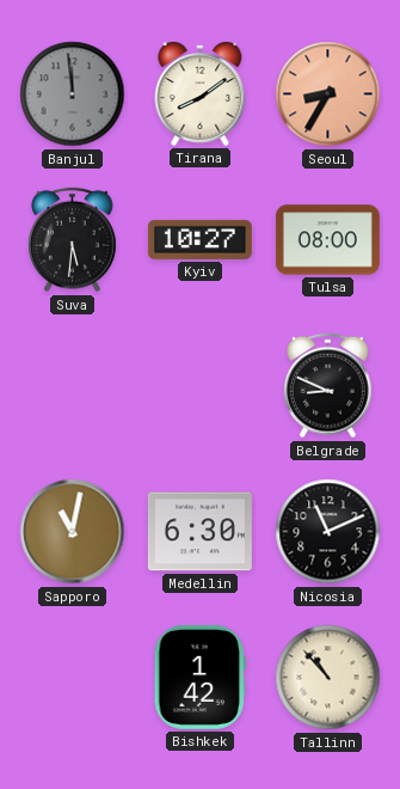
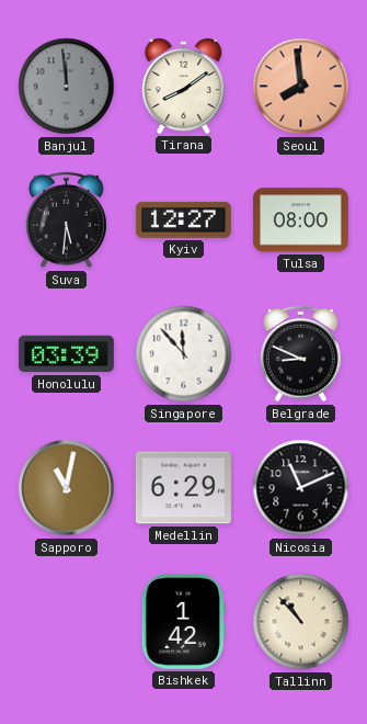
Seoul: 8:35 -> 7:59 (301, 87)
Kyiv: 10:27 -> 12:27 (183, 219)
Honolulu: none -> 03:39 (66, 354)
Singapore: none -> 11:53 (184, 354)
Medellin: 6:30 -> 6:29 (183, 488)
